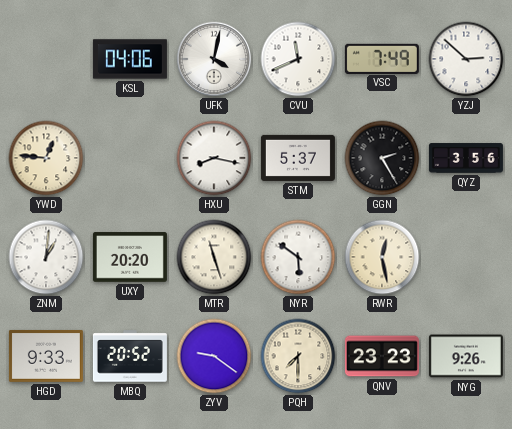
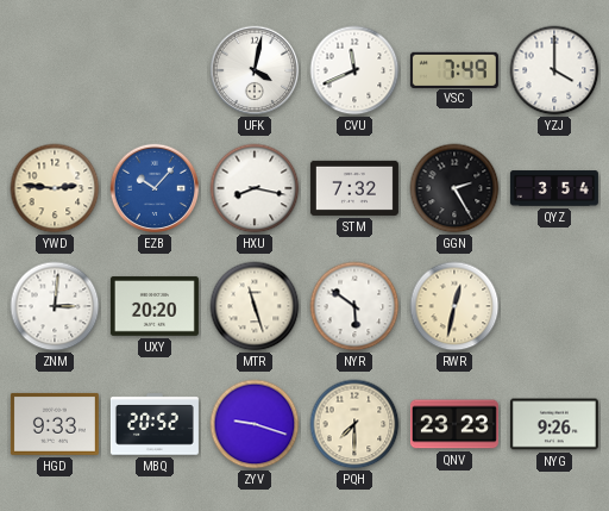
KSL: 04:06 -> none (130, 59)
YZJ: 2:52 -> 4:00 (554, 70)
YWD: 12:46 -> 2:46 (55, 188)
EZB: none -> 10:07 (155, 188)
STM: 5:37 -> 7:32 (354, 188)
QYZ: 3:56 -> 3:54 (554, 188)
ZNM: 1:01 -> 3:01 (55, 306)
RWR: 12:28 -> 12:32 (454, 306)
ZYV: 9:21 -> 9:18 (255, 424)
